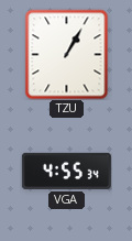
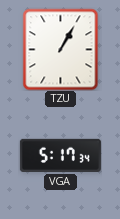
VGA: 4:55 -> 5:17 (60, 155)
